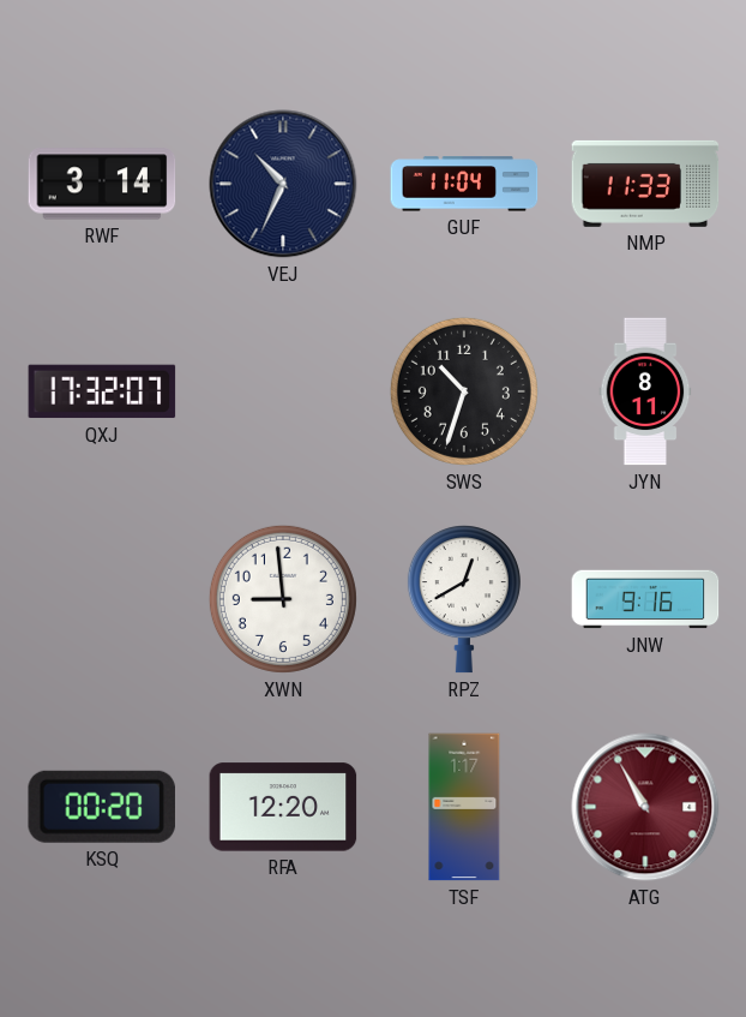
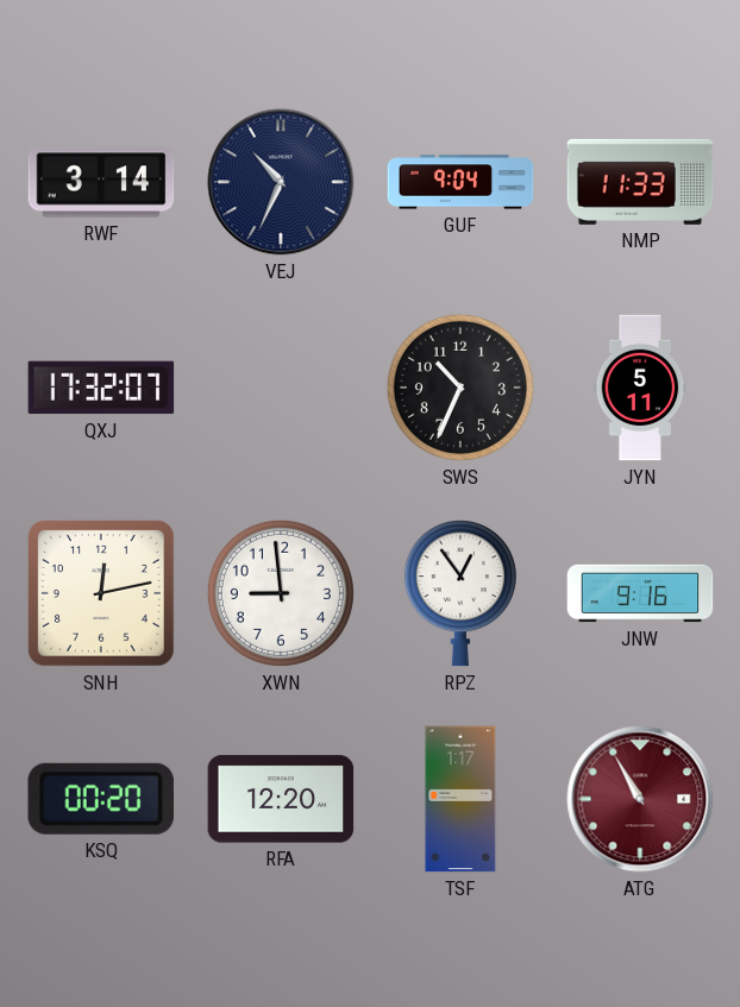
GUF: 11:04 -> 9:04 (460, 182)
SWS: 10:33 -> 10:34 (460, 388)
JYN: 8:11 -> 5:11 (640, 388)
SNH: none -> 12:13 (102, 594)
RPZ: 12:40 -> 12:54 (460, 593)
